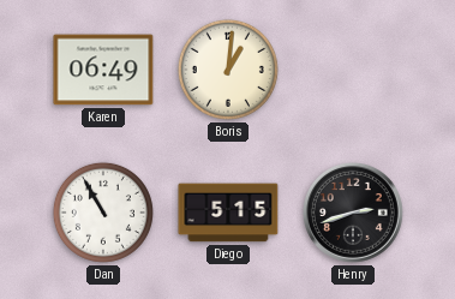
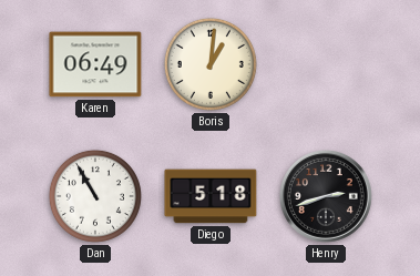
Diego: 5:15 -> 5:18 (211, 196)
